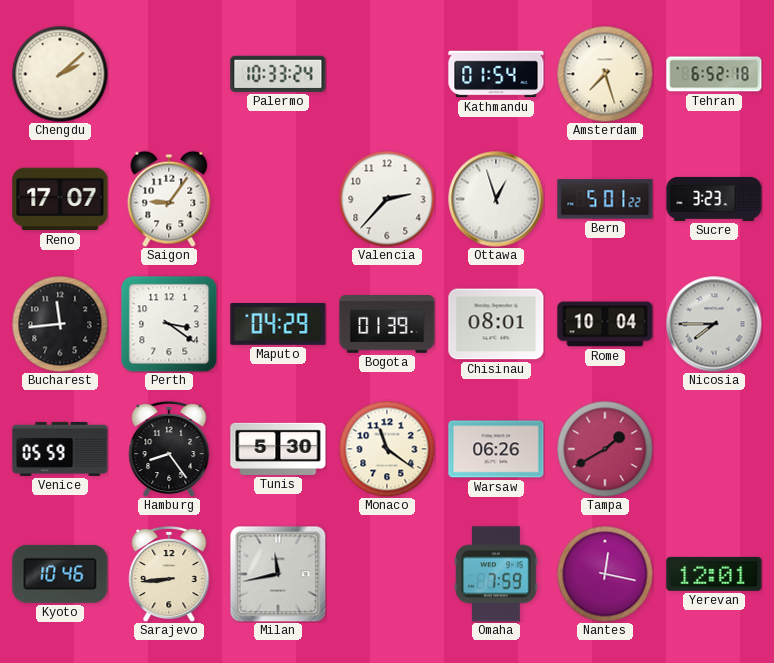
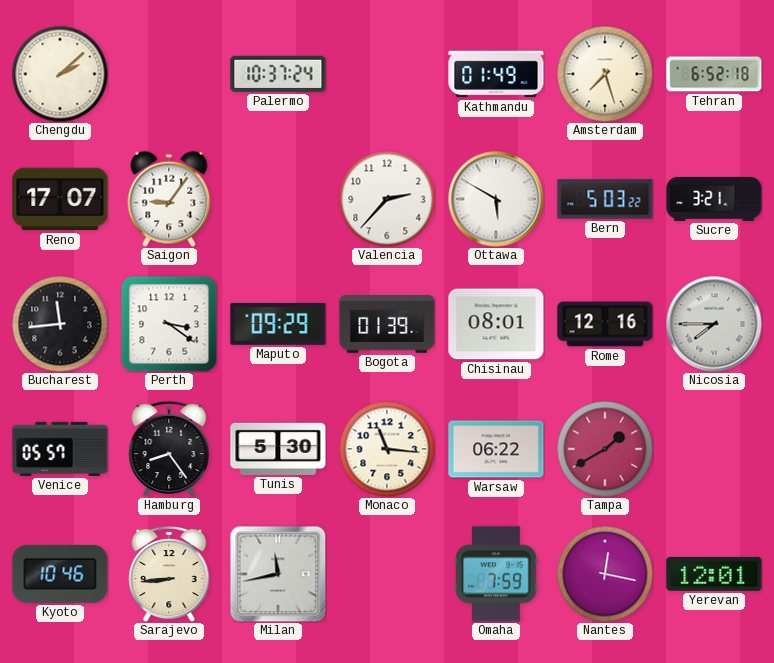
Palermo: 10:33 -> 10:37 (278, 74)
Kathmandu: 01:54 -> 01:49 (496, 74)
Ottawa: 12:57 -> 5:50 (496, 199)
Bern: 5:01 -> 5:03 (605, 199)
Sucre: 3:23 -> 3:21 (714, 199)
Maputo: 04:29 -> 09:29 (278, 324)
Rome: 10:04 -> 12:16 (605, 324)
Venice: 05:59 -> 05:57 (60, 449)
Monaco: 11:21 -> 11:16 (387, 449)
Warsaw: 06:26 -> 06:22 (496, 449)
